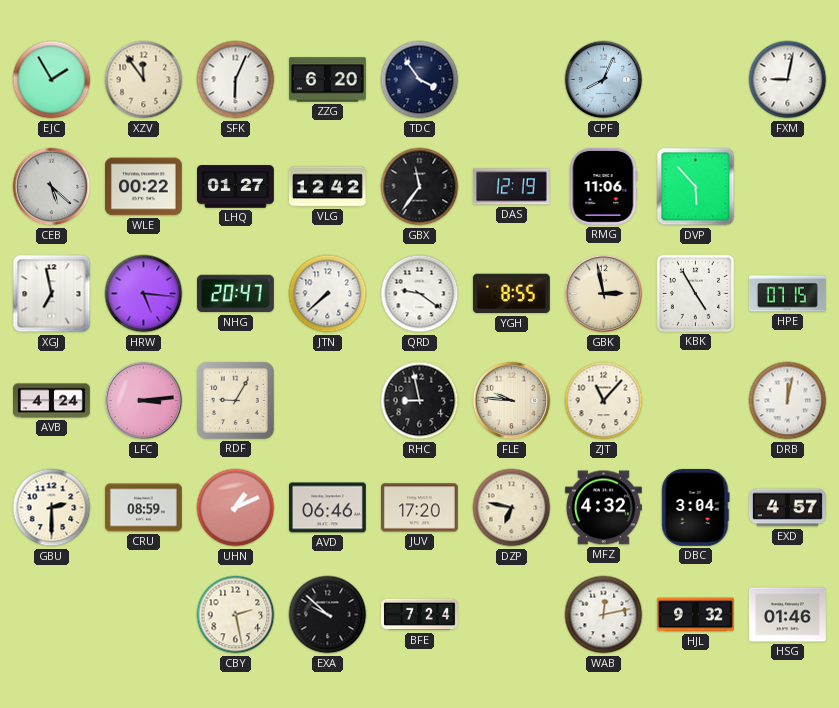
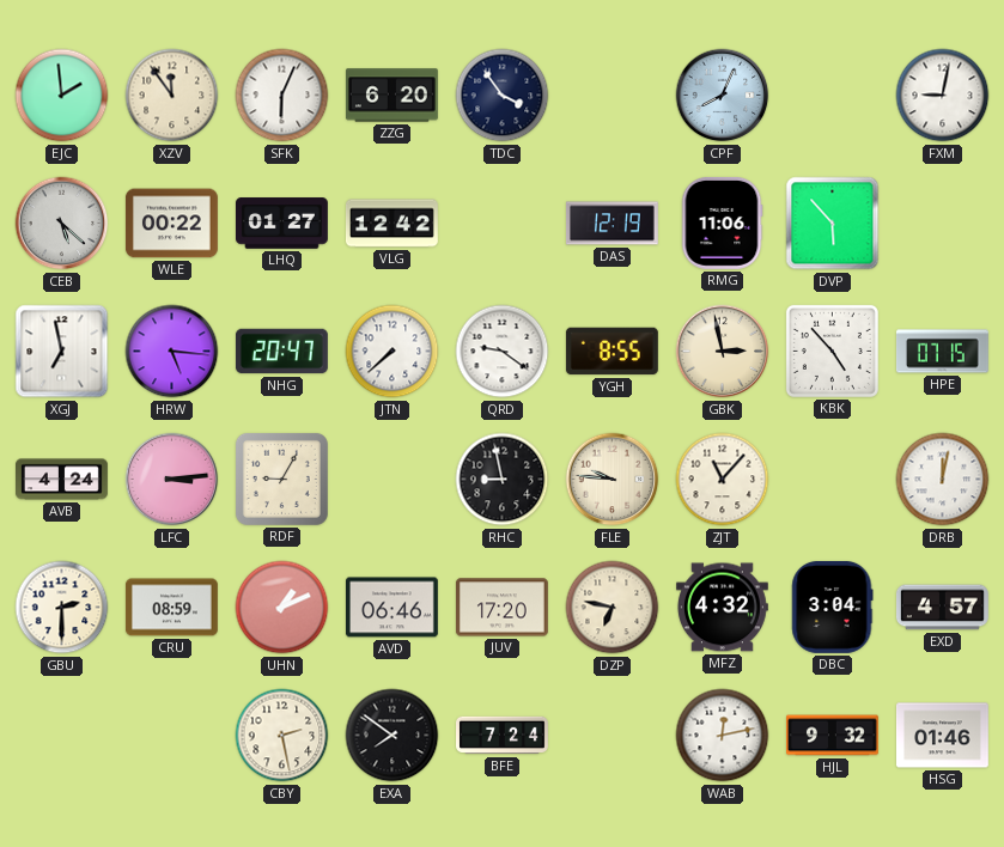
EJC: 1:55 -> 1:59 (62, 96)
GBX: 11:36 -> none (420, 187)
KBK: 4:55 -> 4:53 (832, 351)
EXA: 9:52 -> 7:51 (393, 736)
